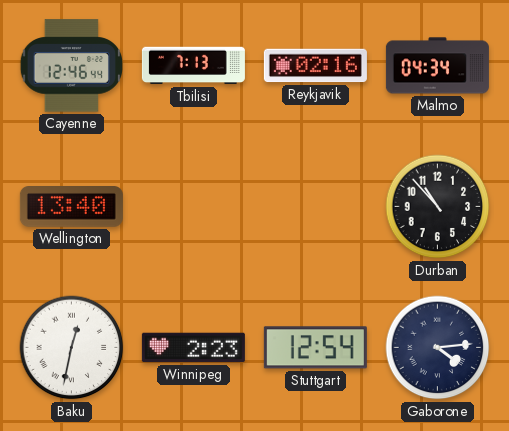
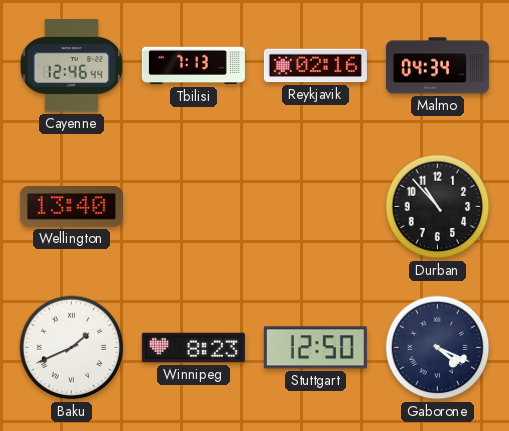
Baku: 12:32 -> 1:41 (72, 348)
Winnipeg: 2:23 -> 8:23 (193, 348)
Stuttgart: 12:54 -> 12:50 (315, 348)
Gaborone: 4:14 -> 4:19 (438, 348)
